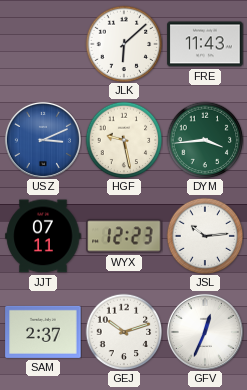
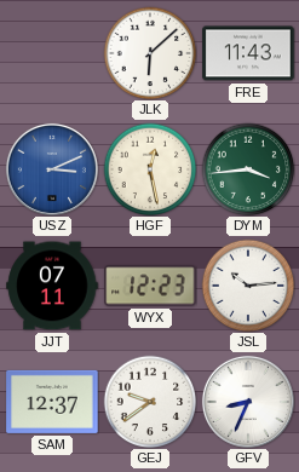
HGF: 9:28 -> 12:28 (150, 169)
SAM: 2:37 -> 12:37 (52, 402)
GEJ: 10:12 -> 9:39 (150, 402)
GFV: 12:34 -> 8:34 (248, 402)
